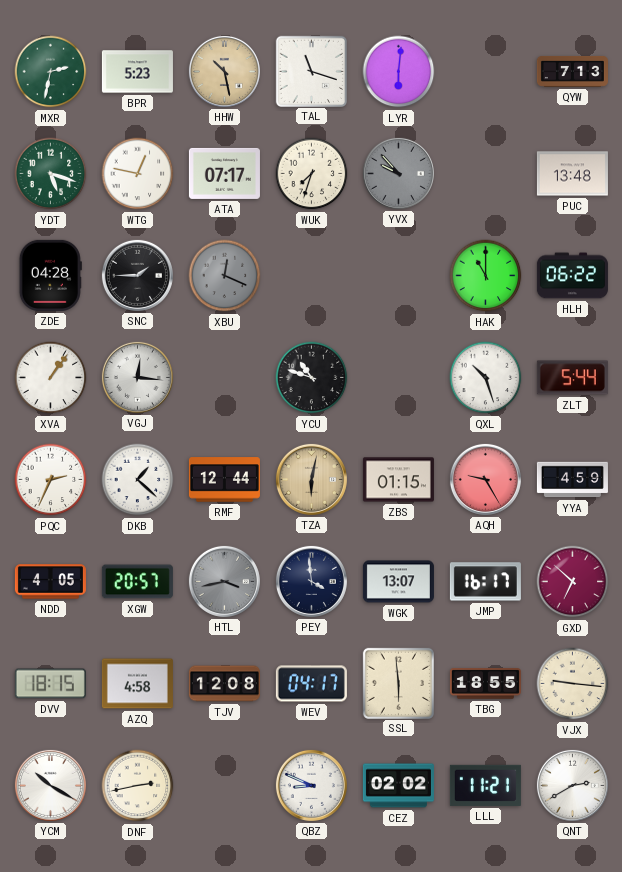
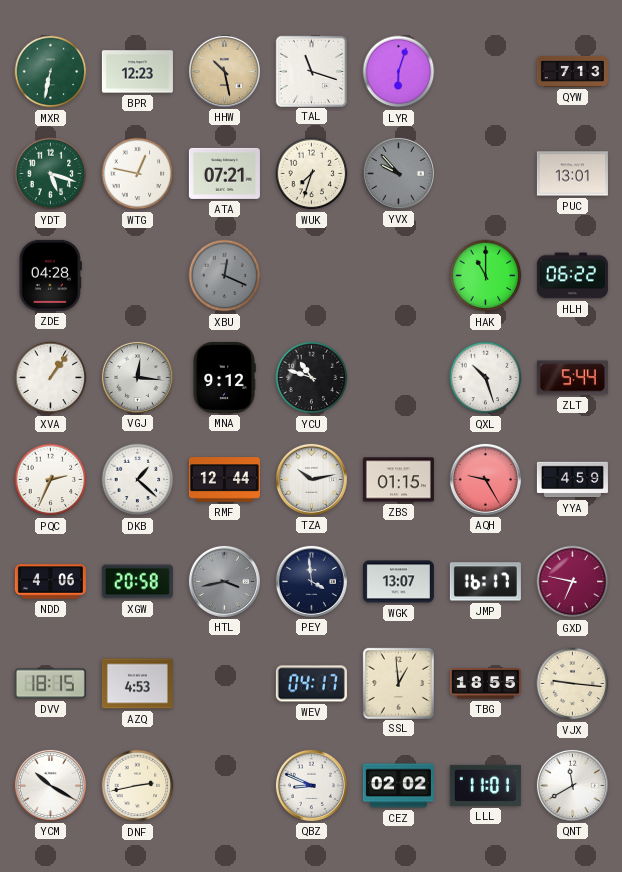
MXR: 2:32 -> 6:32 (51, 72)
BPR: 5:23 -> 12:23 (137, 72)
LYR: 6:01 -> 6:03 (399, 72)
ATA: 07:17 -> 07:21 (224, 173)
PUC: 13:48 -> 13:01 (572, 174)
SNC: 1:45 -> none (137, 275)
MNA: none -> 9:12 (224, 377)
TZA: 6:02 -> 10:13 (311, 479)
TZA dial: champagne -> white (311, 479)
NDD: 4:05 -> 4:06 (50, 582)
XGW: 20:57 -> 20:58 (137, 582)
GXD: 6:52 -> 6:47 (573, 582)
AZQ: 4:58 -> 4:53 (137, 684)
TJV: 12:08 -> none (224, 684)
SSL: 5:59 -> 12:59 (398, 683)
LLL: 11:21 -> 11:01 (485, 785)
QNT: 2:40 -> 11:40 (572, 785)
